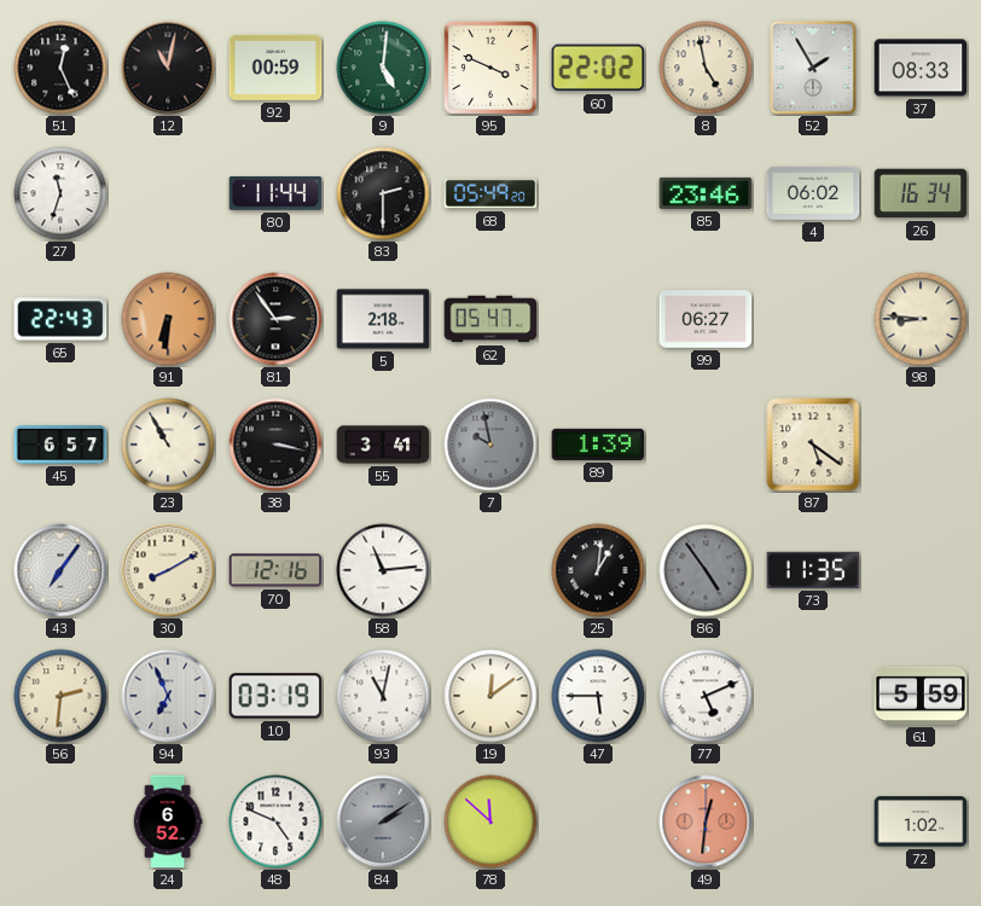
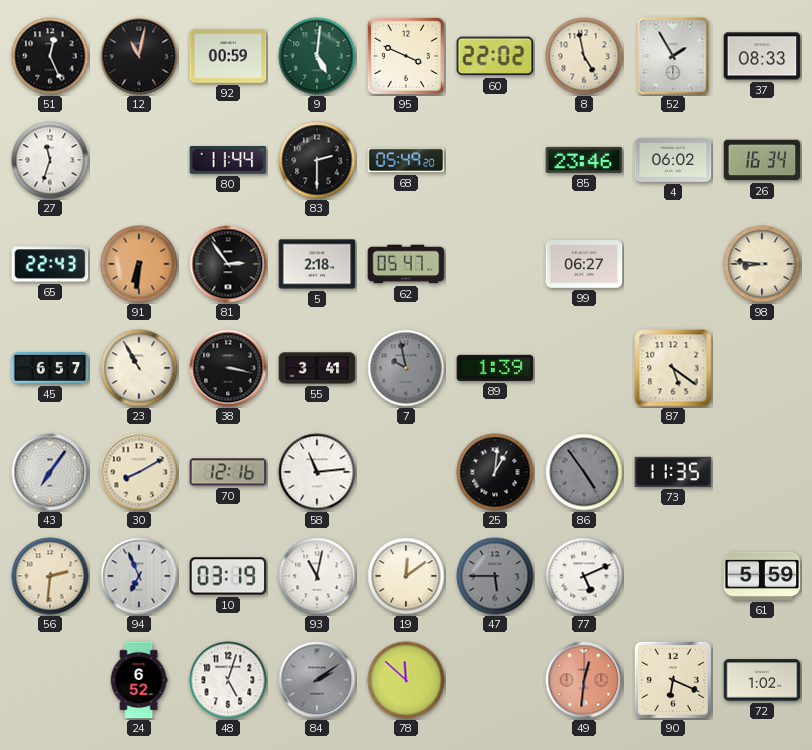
47 dial: white -> grey (495, 576)
48: 4:49 -> 5:03 (228, 680)
90: none -> 6:19 (673, 680)
